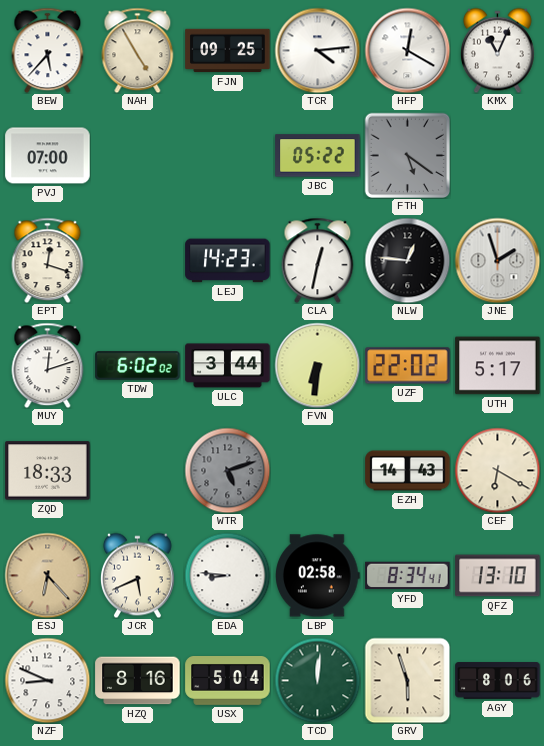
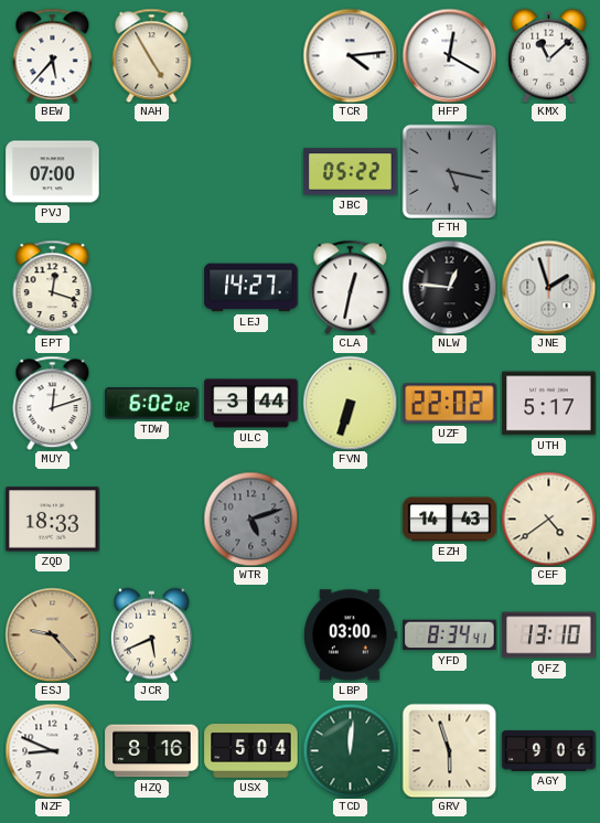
FJN: 09:25 -> none (228, 51)
KMX: 11:04 -> 11:08 (548, 55)
FTH: 5:21 -> 5:17 (449, 171)
LEJ: 14:23 -> 14:27 (251, 288)
FVN: 6:31 -> 6:33 (350, 403)
CEF: 6:20 -> 4:39 (548, 519)
ESJ: 6:23 -> 9:23 (52, 634)
EDA: 8:46 -> none (227, 575)
LBP: 02:58 -> 03:00 (351, 635)
AGY: 8:06 -> 9:06 (549, 751)
